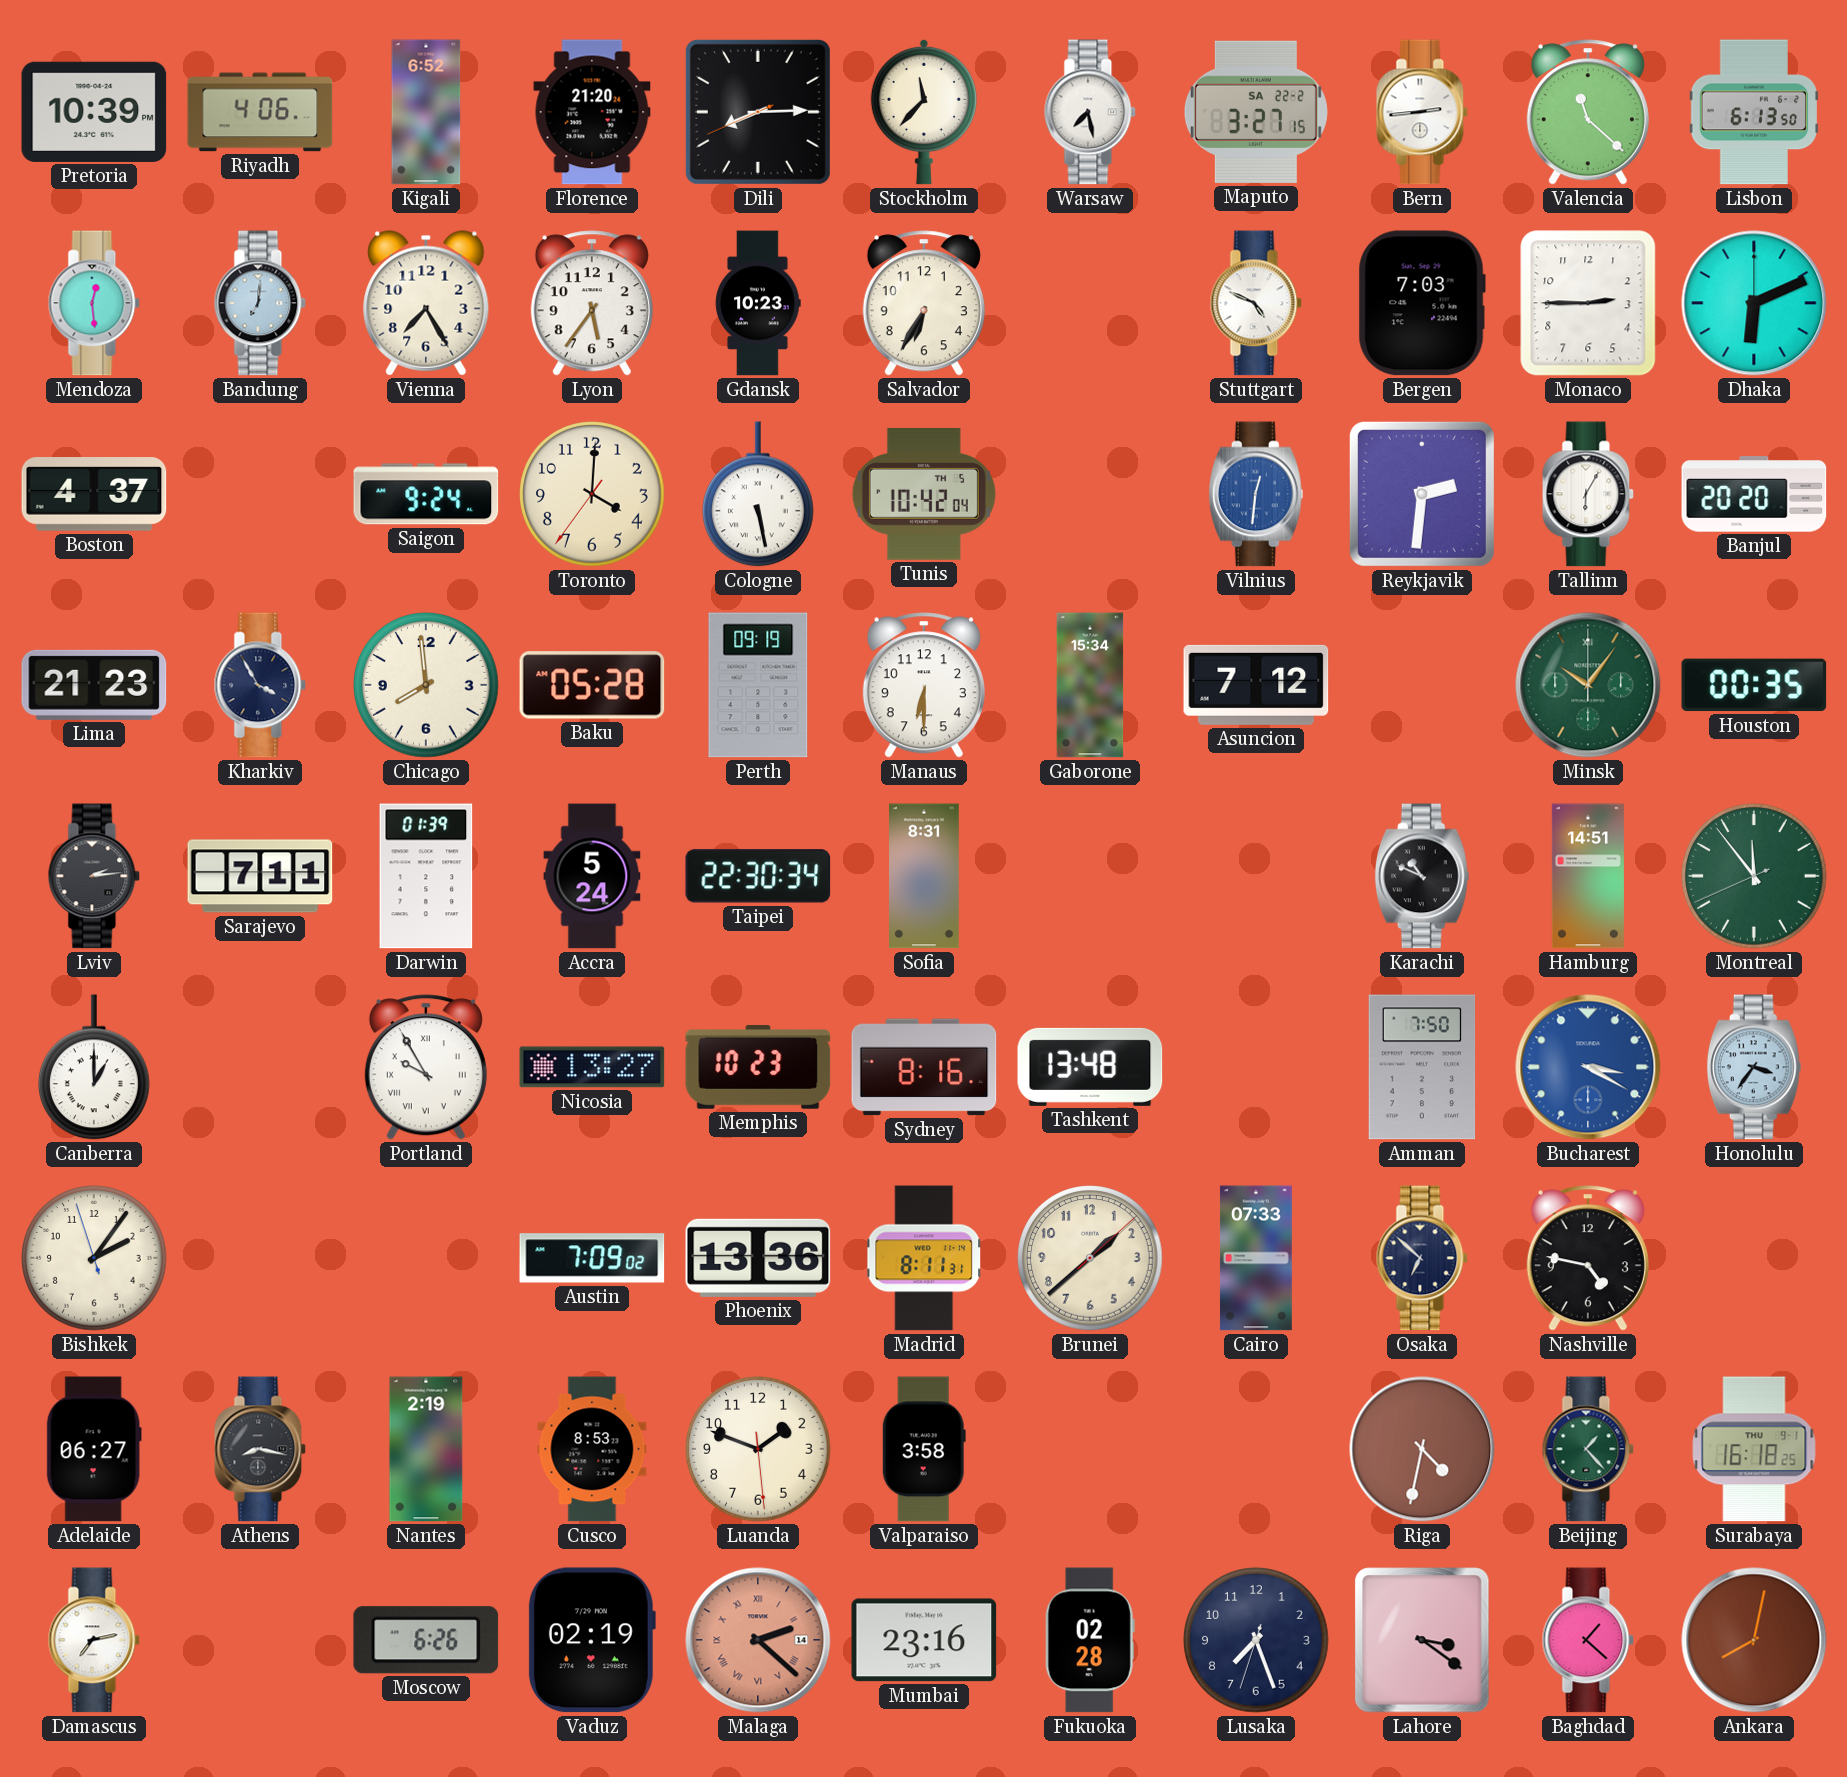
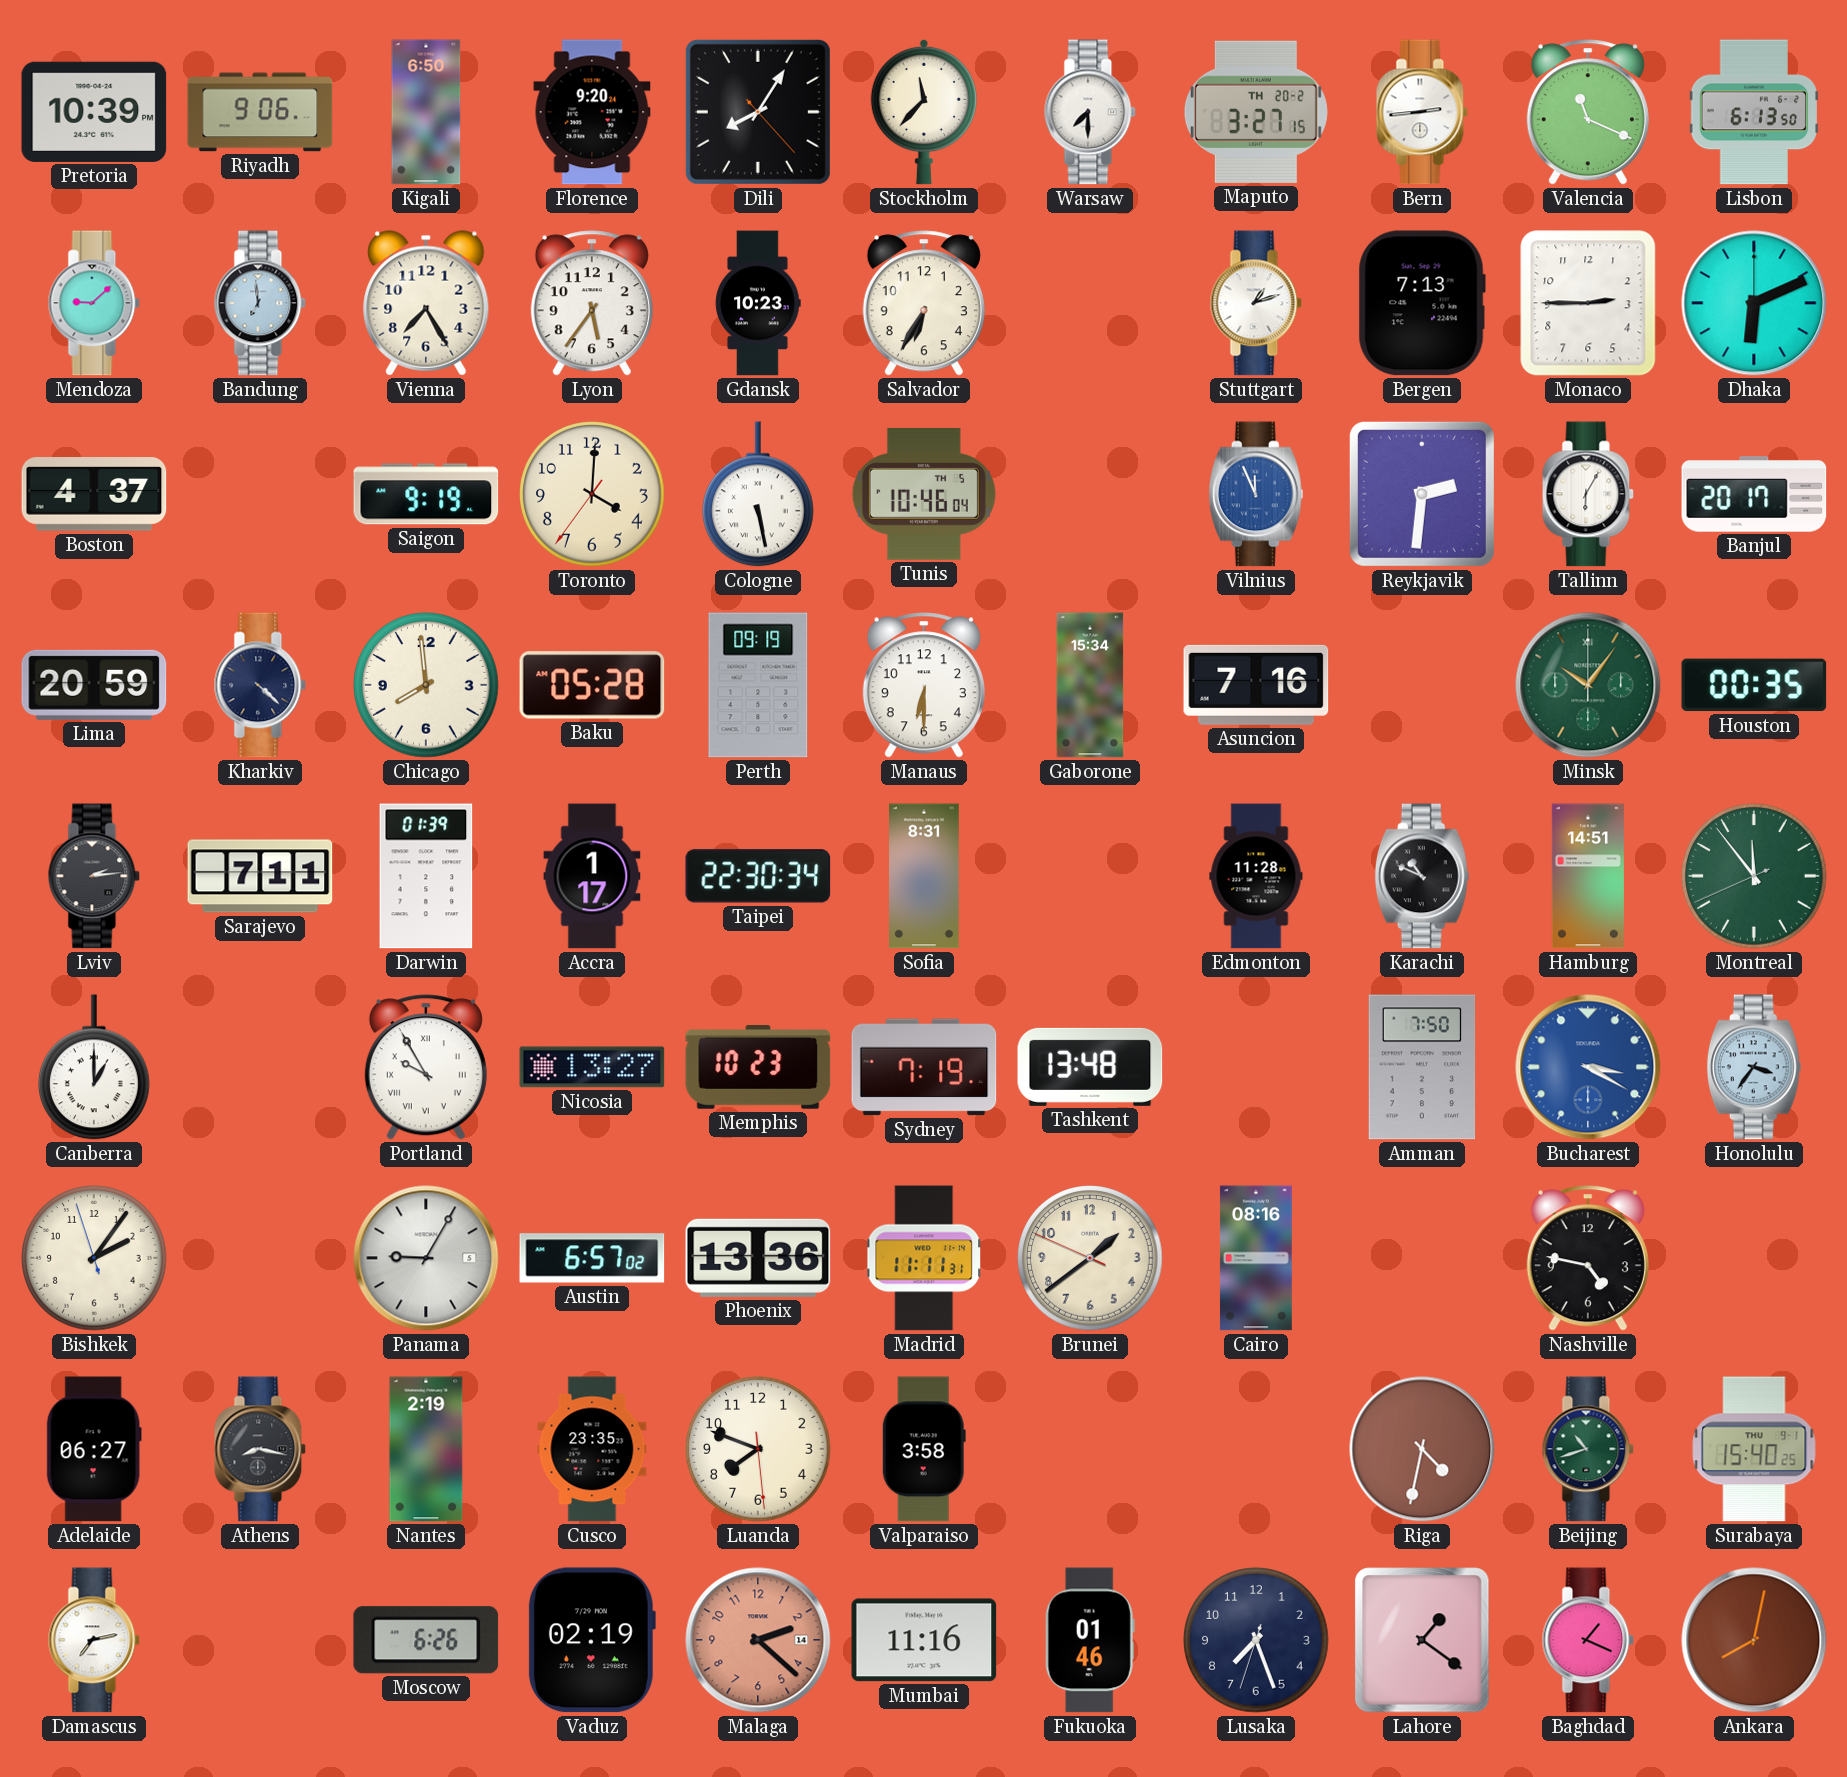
Riyadh: 4:06 -> 9:06 (260, 112)
Kigali: 6:52 -> 6:50 (426, 112)
Florence: 21:20 -> 9:20 (592, 112)
Dili: 8:14 -> 8:05 (758, 112)
Warsaw: 7:28 -> 7:30 (1090, 112)
Maputo date: SA 22-2 -> TH 20-2 (1256, 112)
Valencia: 11:22 -> 11:19 (1588, 112)
Mendoza: 12:29 -> 9:08 (94, 303)
Bandung: 7:01 -> 6:59 (260, 303)
Stuttgart: 4:49 -> 1:12 (1256, 303)
Bergen: 7:03 -> 7:13 (1422, 303)
Saigon: 9:24 -> 9:19 (426, 494)
Tunis: 10:42 -> 10:46 (924, 494)
Vilnius: 12:31 -> 11:56 (1256, 494)
Banjul: 20:20 -> 20:17 (1754, 494)
Lima: 21:23 -> 20:59 (94, 685)
Kharkiv: 3:55 -> 4:22 (260, 685)
Asuncion: 7:12 -> 7:16 (1256, 685)
Accra: 5:24 -> 1:17 (592, 876)
Edmonton: none -> 11:28 (1256, 876)
Sydney: 8:16 -> 7:19 (924, 1067)
Panama: none -> 9:05 (426, 1258)
Austin: 7:09 -> 6:57 (592, 1258)
Madrid: 8:11 -> 11:11 (924, 1258)
Brunei: 1:38:08 -> 1:38:49 (1090, 1258)
Cairo: 07:33 -> 08:16 (1256, 1258)
Osaka: 6:52 -> none (1422, 1258)
Cusco: 8:53 -> 23:35 (592, 1449)
Luanda: 1:48 -> 7:48 (758, 1449)
Beijing: 1:23 -> 10:42 (1588, 1449)
Surabaya: 16:18 -> 15:40 (1754, 1449)
Malaga numerals: Roman -> Arabic (758, 1640)
Mumbai: 23:16 -> 11:16 (924, 1640)
Fukuoka: 02:28 -> 01:46 (1090, 1640)
Lahore: 3:21 -> 1:21 (1422, 1640)
Baghdad: 1:22 -> 1:19 (1588, 1640)
